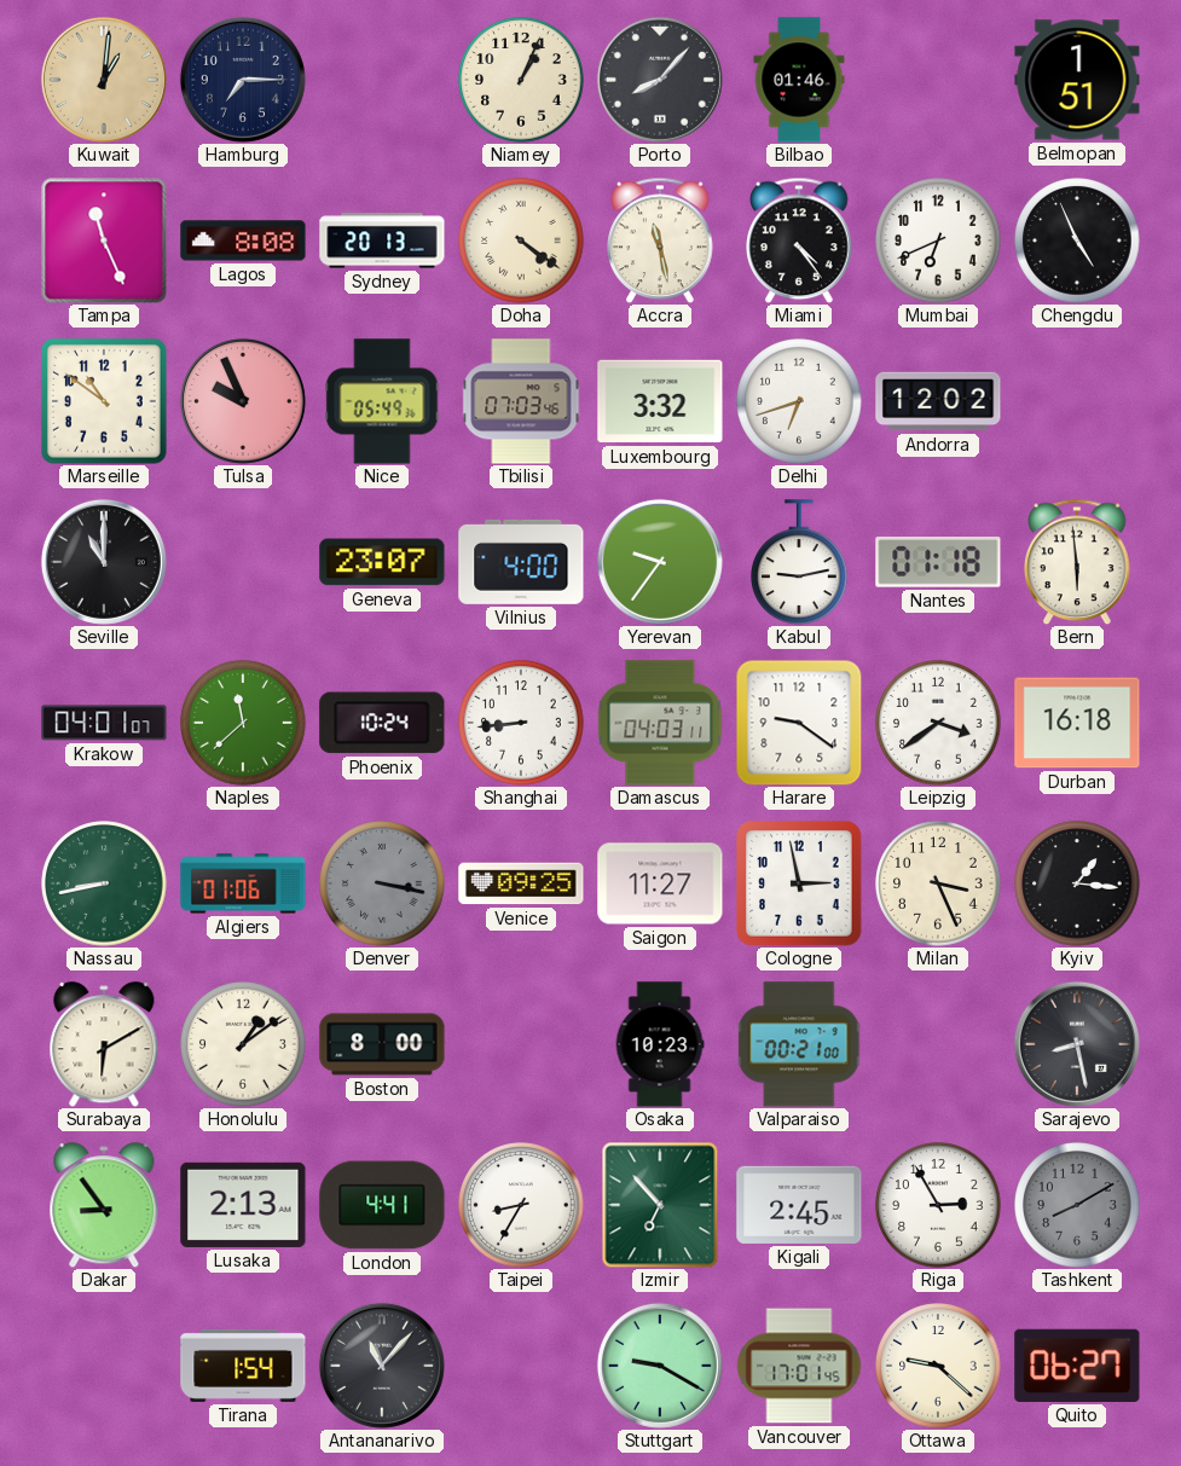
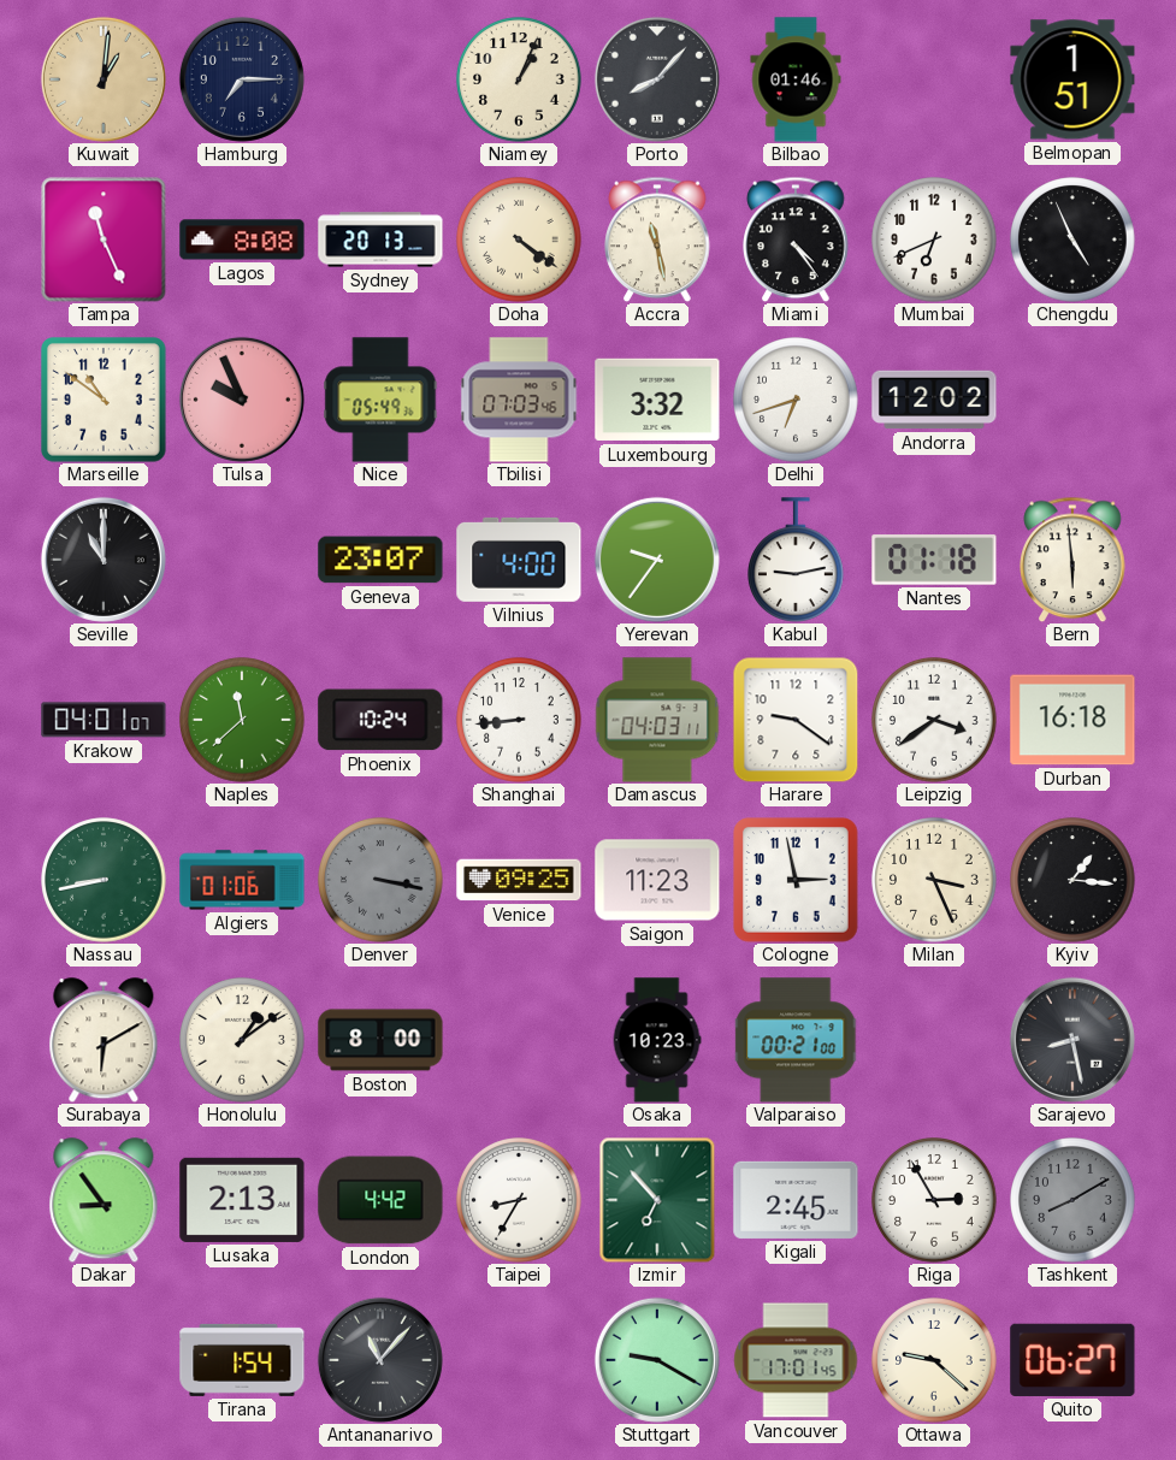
Saigon: 11:27 -> 11:23 (657, 880)
London: 4:41 -> 4:42 (380, 1200)
